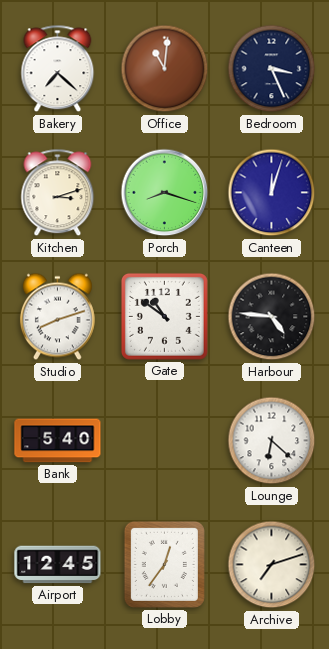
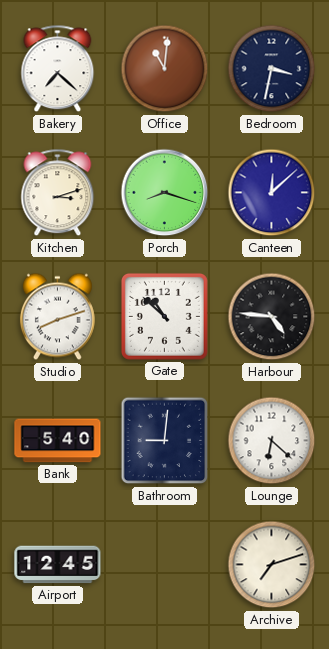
Bedroom: 3:26 -> 3:32 (272, 69)
Canteen: 12:03 -> 12:08 (272, 193)
Gate: 10:51 -> 10:52 (164, 316)
Bathroom: none -> 9:01 (165, 441)
Lobby: 12:36 -> none (164, 564)
